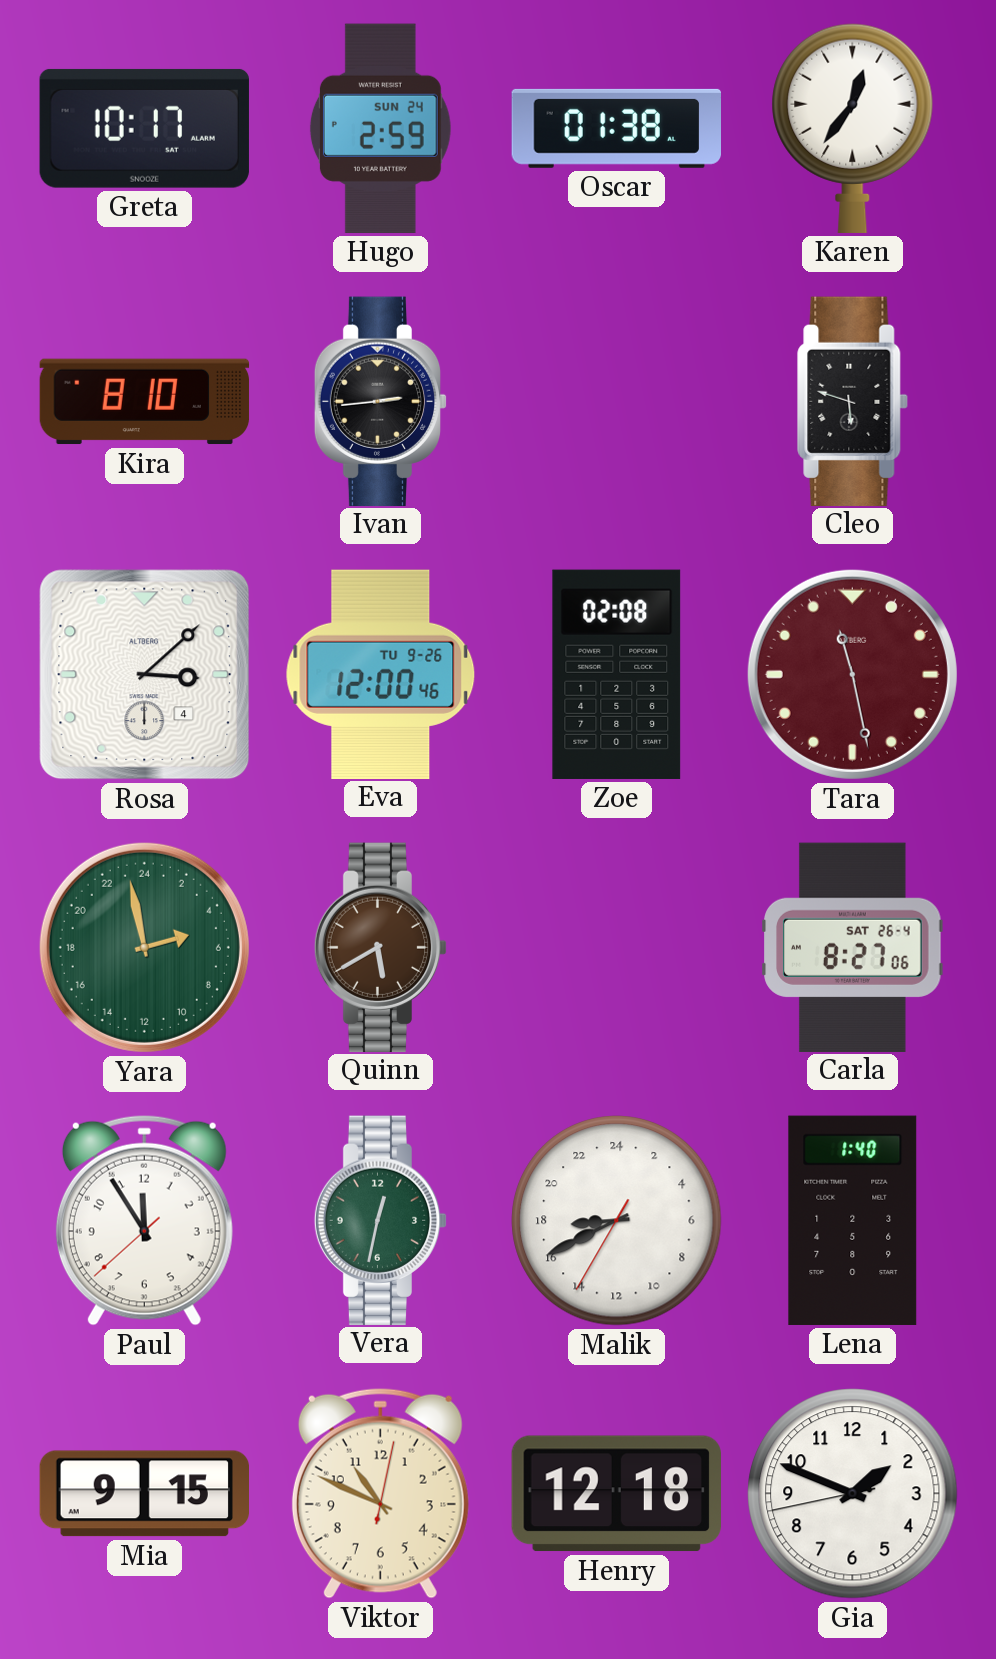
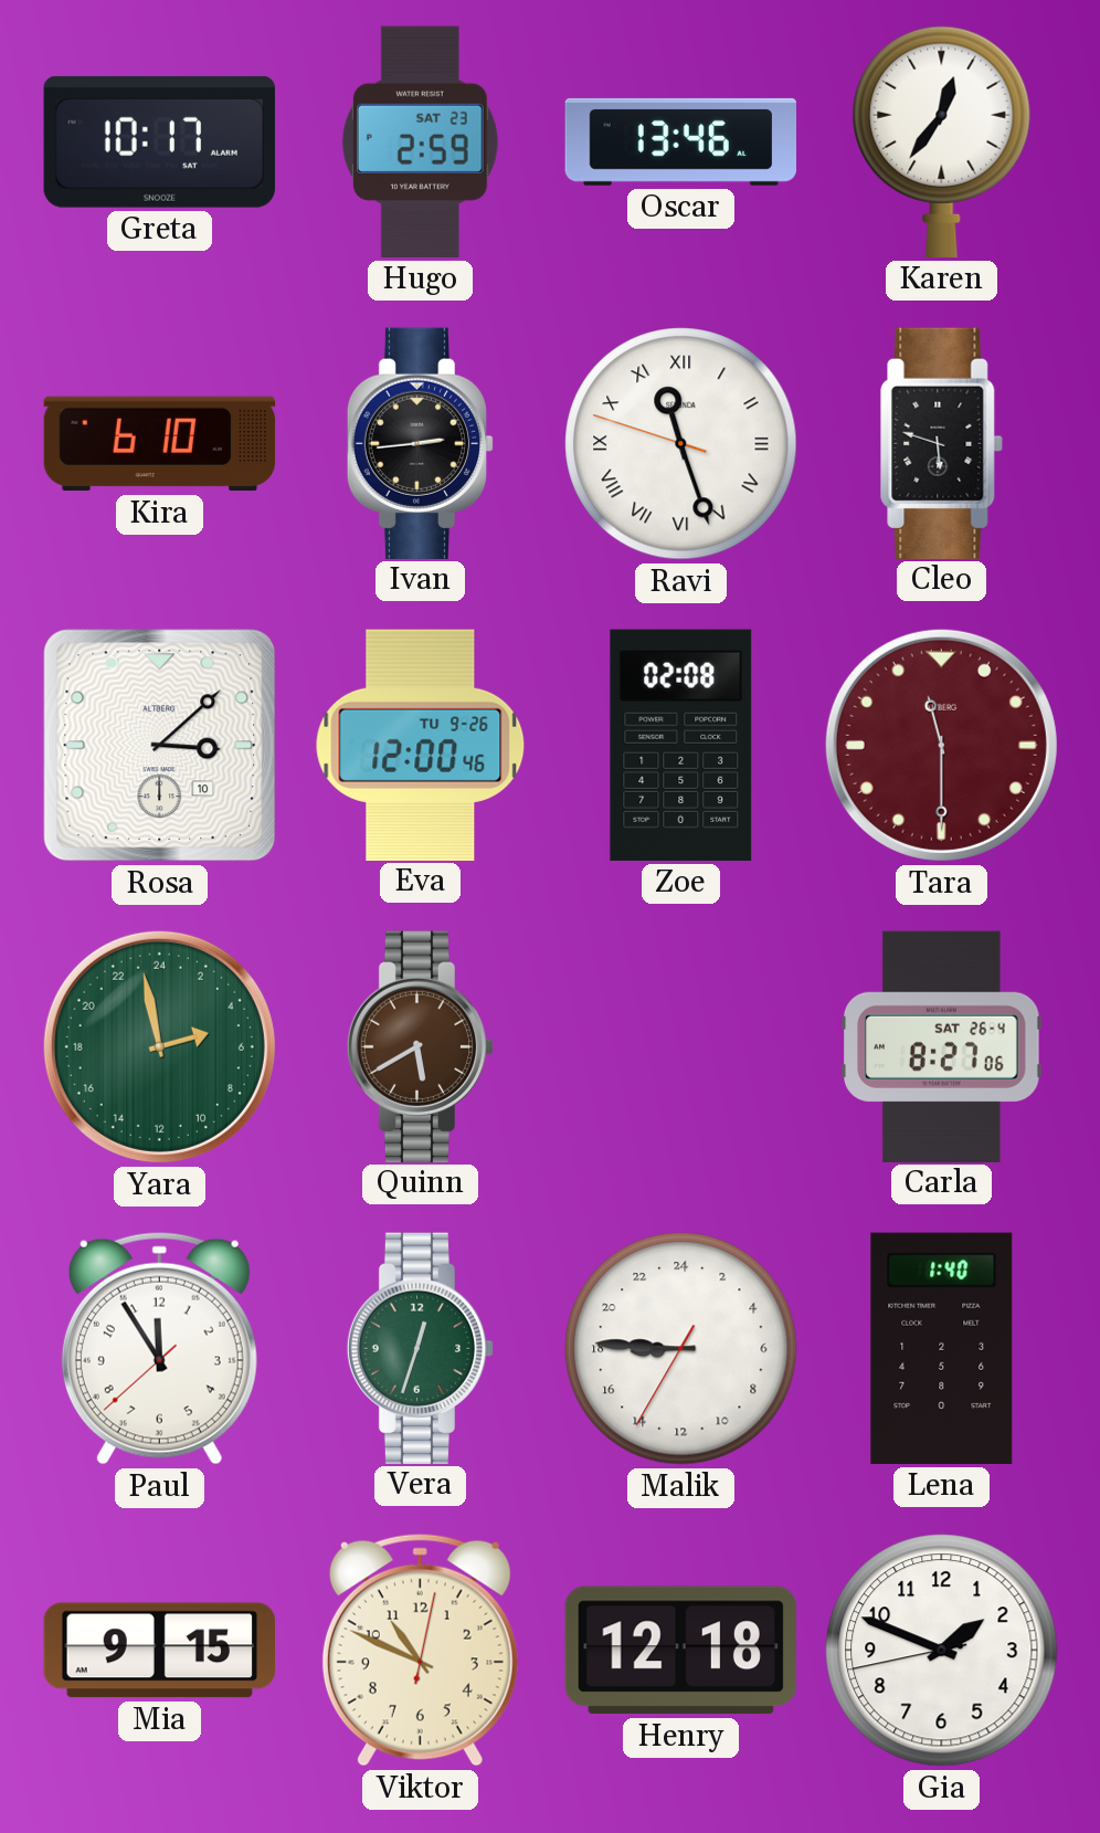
Hugo date: SUN 24 -> SAT 23 (420, 141)
Oscar: 01:38 -> 13:46 (680, 141)
Kira: 8:10 -> 6:10 (160, 444)
Ravi: none -> 11:26 (681, 444)
Rosa date: 4 -> 10 (160, 746)
Tara: 11:28 -> 11:30 (941, 745)
Vera: 12:32 -> 12:33 (421, 1348)
Malik: 17:40 -> 17:45 (681, 1349)
